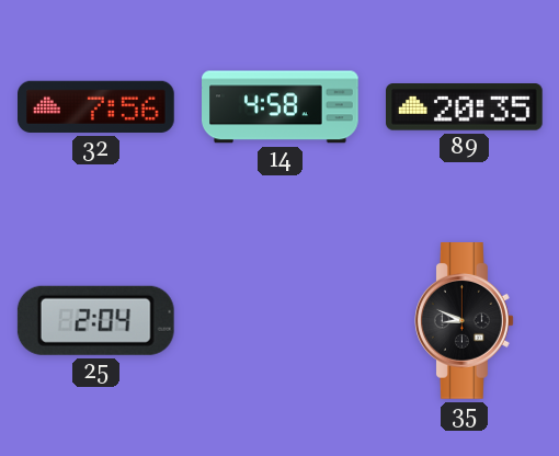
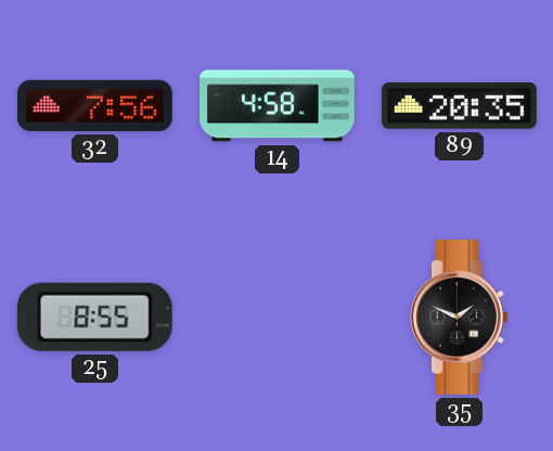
25: 2:04 -> 8:55 (94, 317)
35: 8:49 -> 1:49 (460, 318)
